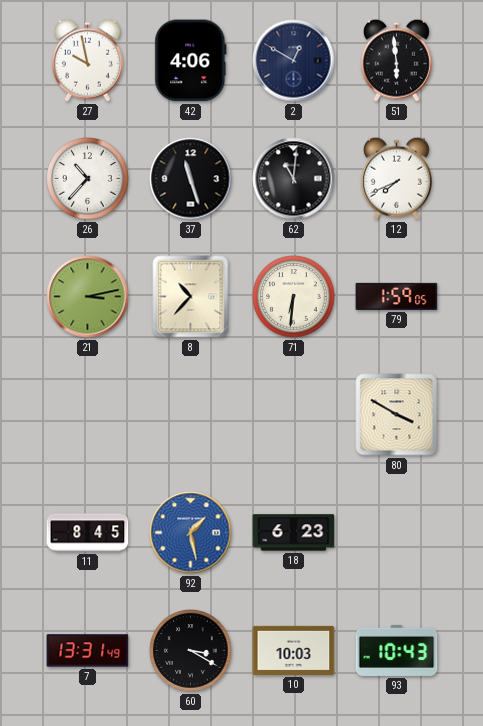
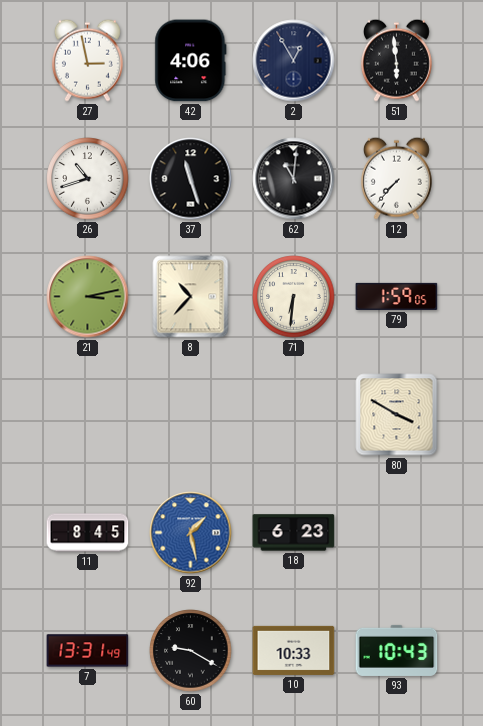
27: 9:58 -> 2:58 (87, 60)
2: 12:50 -> 12:55 (294, 61)
26: 10:37 -> 10:42 (88, 179)
12: 7:41 -> 7:37 (396, 178)
60: 3:20 -> 9:20 (191, 651)
10: 10:03 -> 10:33 (294, 650)
